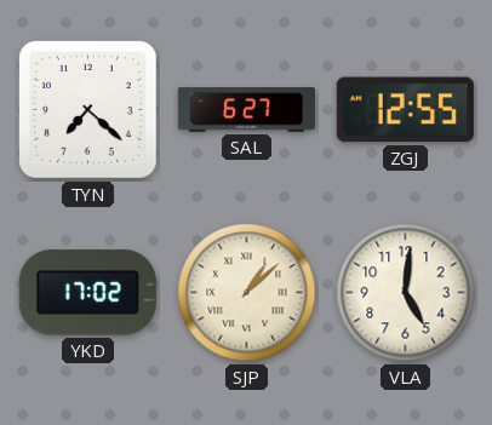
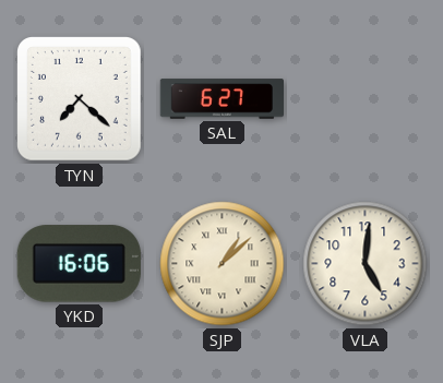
ZGJ: 12:55 -> none (405, 110)
YKD: 17:02 -> 16:06 (79, 264)
